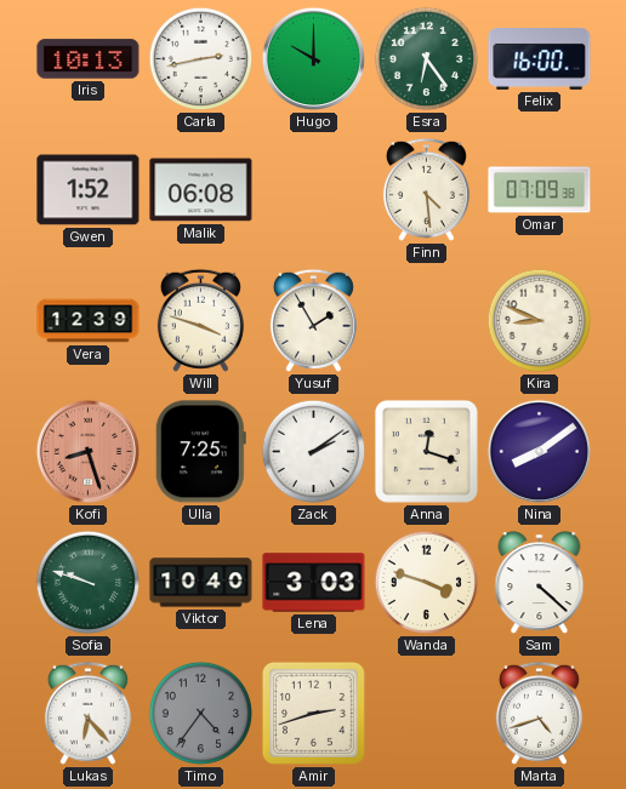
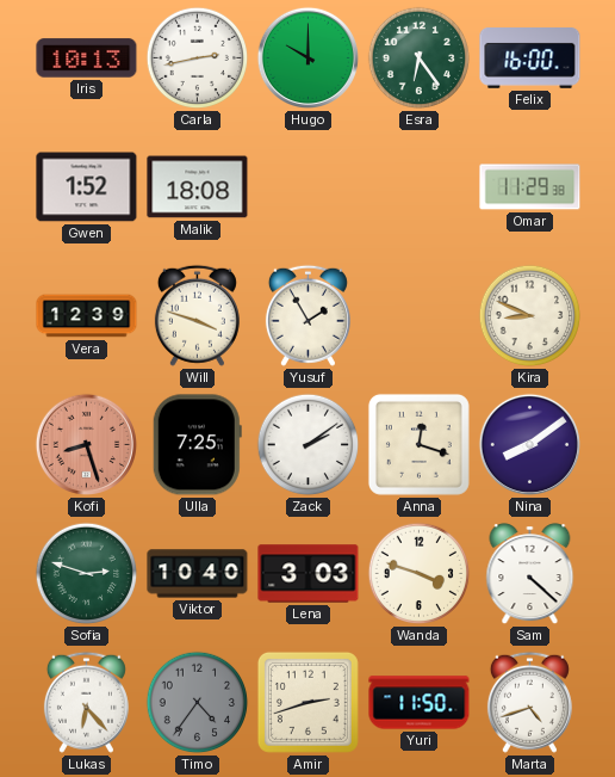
Malik: 06:08 -> 18:08 (198, 187)
Finn: 4:29 -> none (426, 189)
Omar: 07:09 -> 11:29 (530, 187)
Sofia: 9:48 -> 2:48 (87, 574)
Yuri: none -> 11:50 (420, 703)
